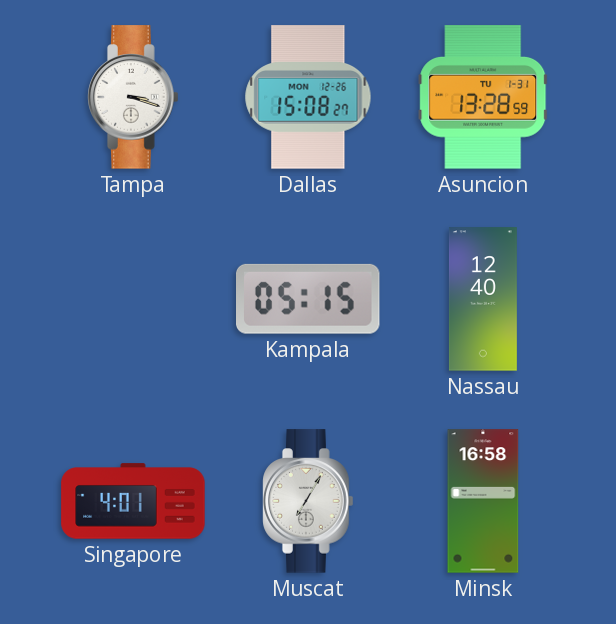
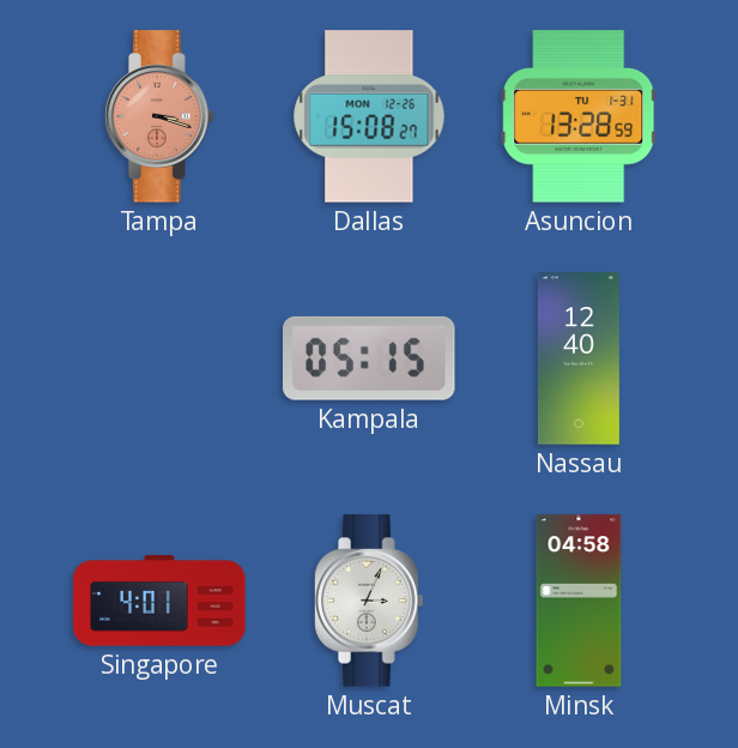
Tampa dial: white -> salmon (159, 116)
Muscat: 7:05 -> 3:04 (369, 601)
Minsk: 16:58 -> 04:58 (579, 601)
